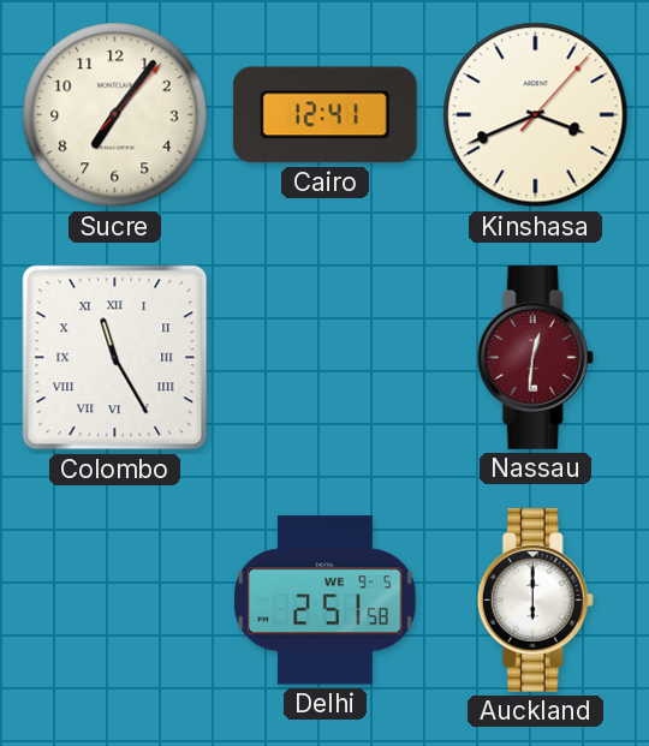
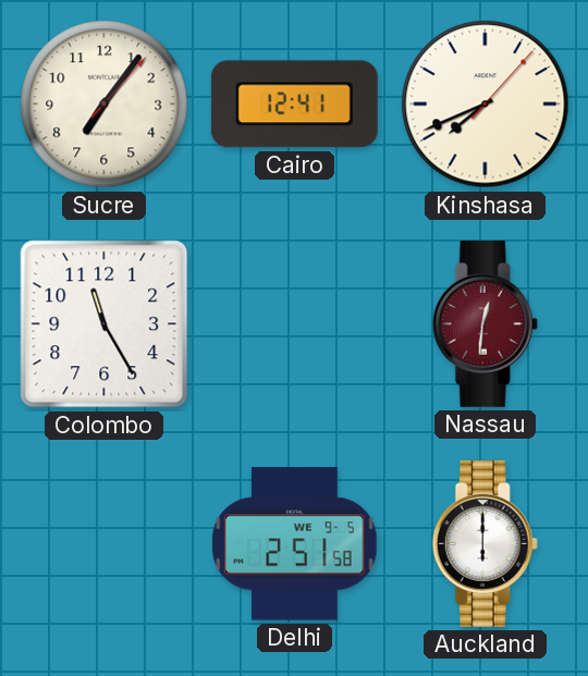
Kinshasa: 3:41 -> 7:41 (486, 105)
Colombo numerals: Roman -> Arabic (105, 324)
